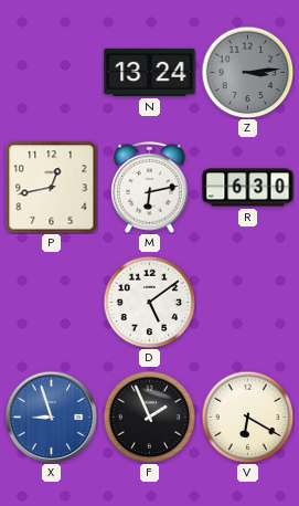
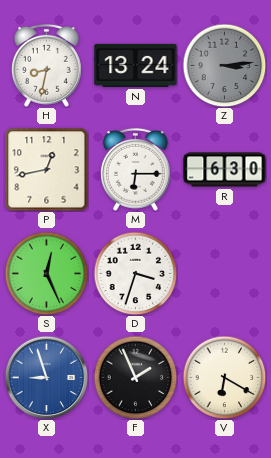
H: none -> 8:32 (46, 65)
M: 6:13 -> 6:15 (135, 169)
S: none -> 12:26 (46, 273)
D: 5:09 -> 3:33 (135, 273)
